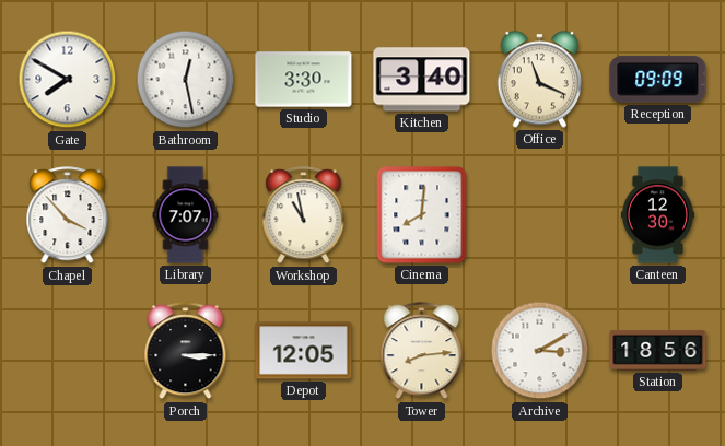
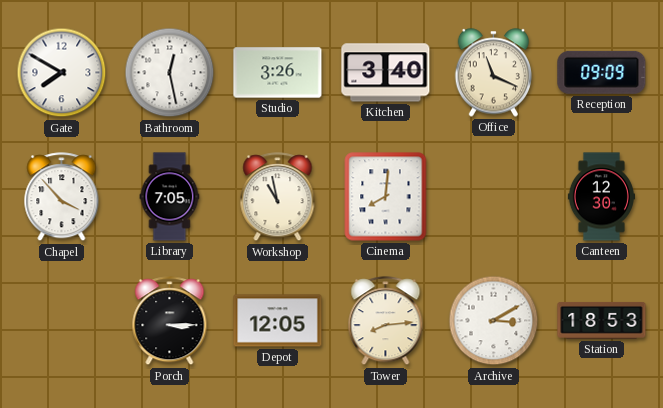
Studio: 3:30 -> 3:26 (278, 73)
Library: 7:07 -> 7:05 (170, 197)
Station: 18:56 -> 18:53 (602, 320)
